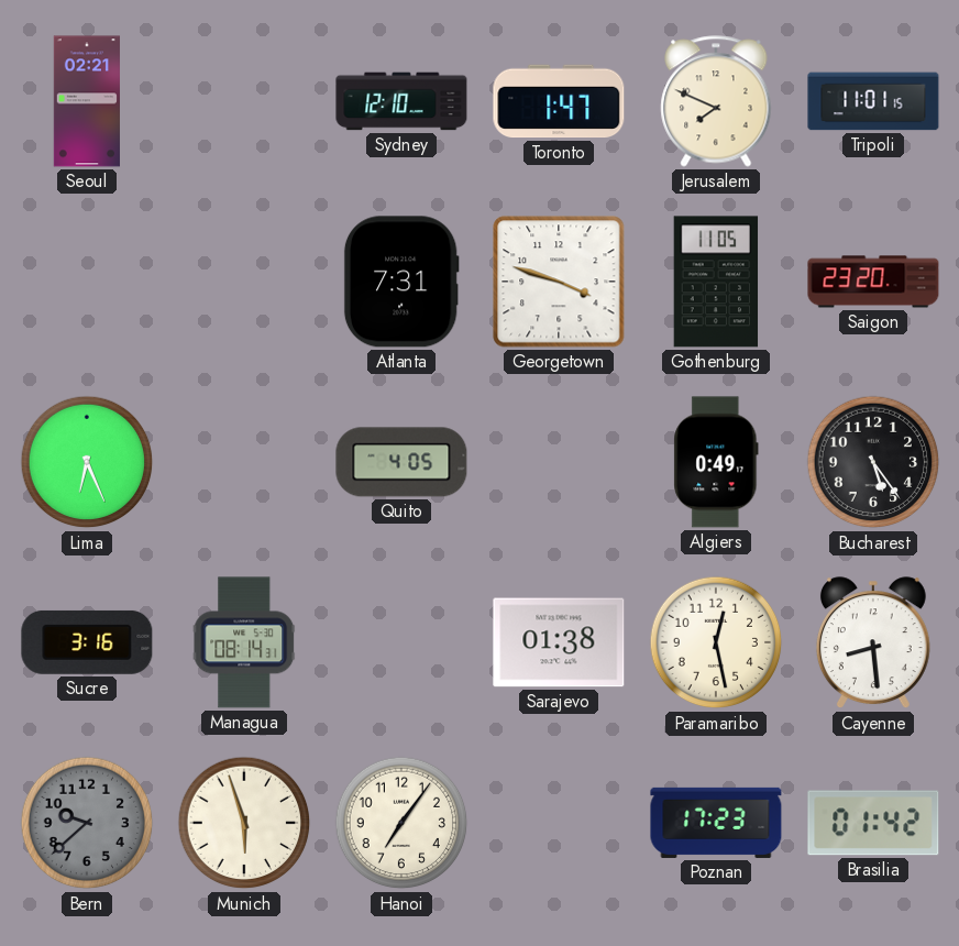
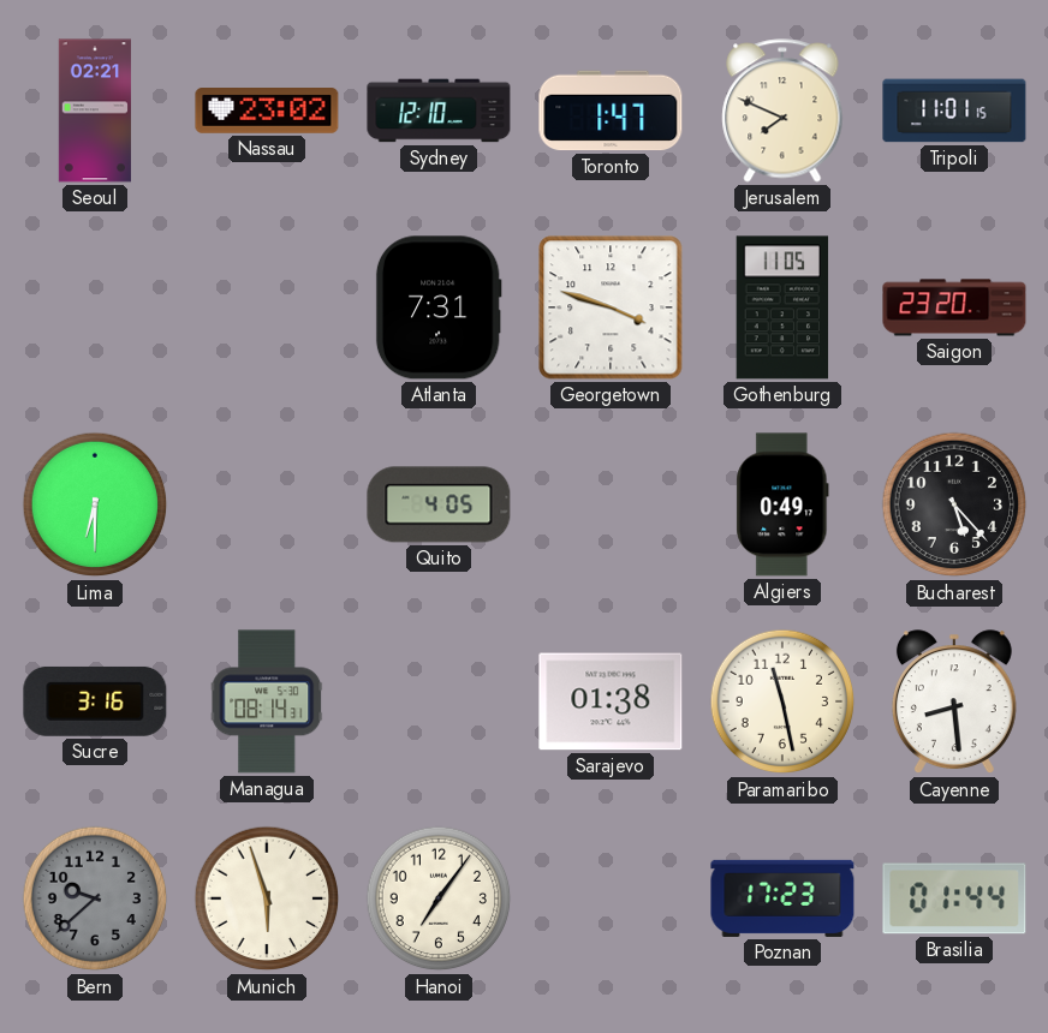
Nassau: none -> 23:02 (267, 111)
Lima: 6:26 -> 6:30 (95, 504)
Bucharest: 5:24 -> 5:23 (954, 504)
Paramaribo: 12:28 -> 11:28 (782, 701)
Brasilia: 01:42 -> 01:44 (954, 898)
